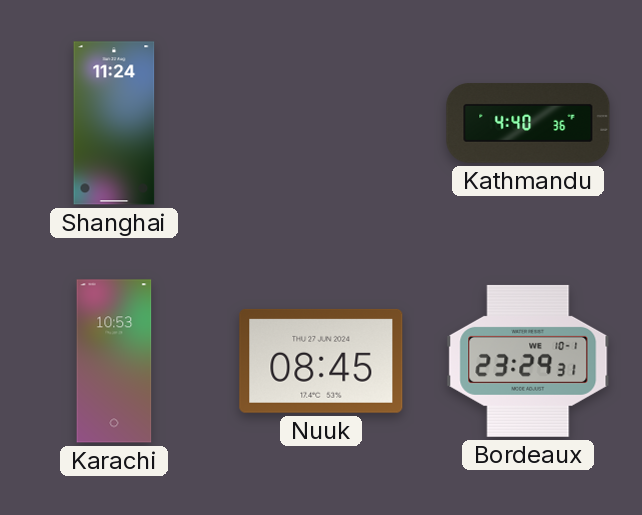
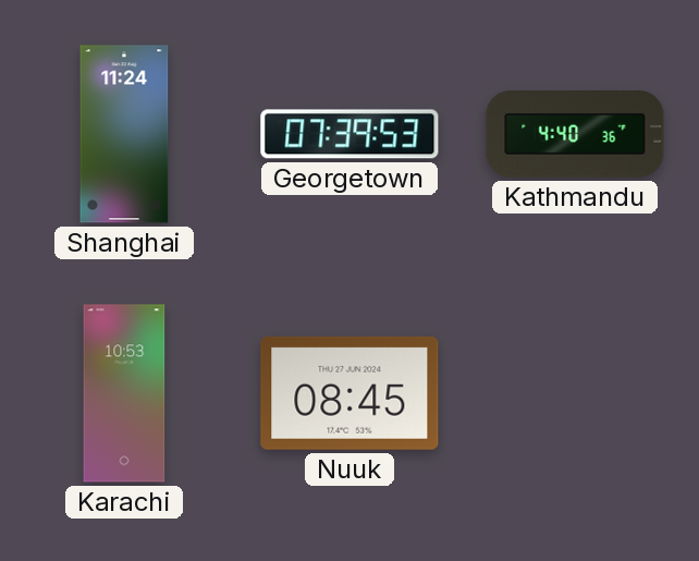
Georgetown: none -> 07:39 (349, 134)
Bordeaux: 23:29 -> none (528, 361)
